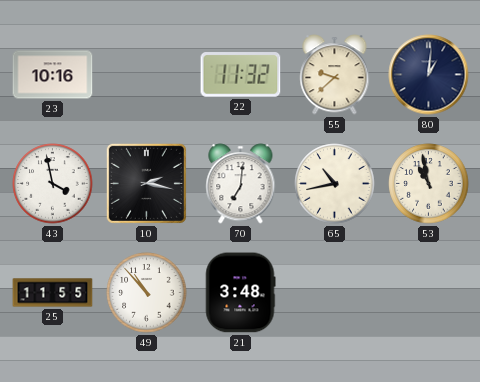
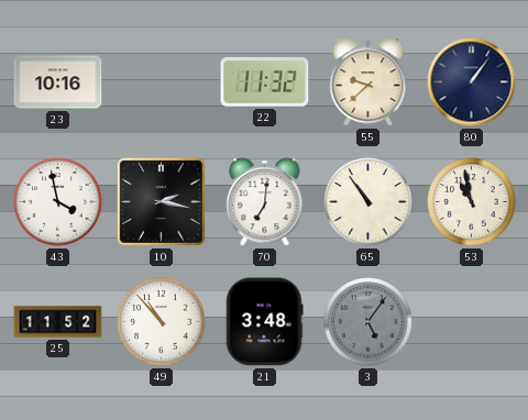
80: 1:01 -> 1:06 (472, 82)
65: 10:43 -> 10:54 (369, 202)
25: 11:55 -> 11:52 (58, 322)
3: none -> 5:06 (369, 322)
